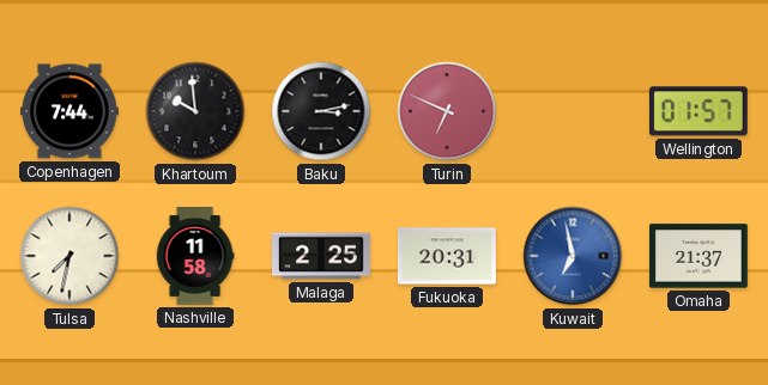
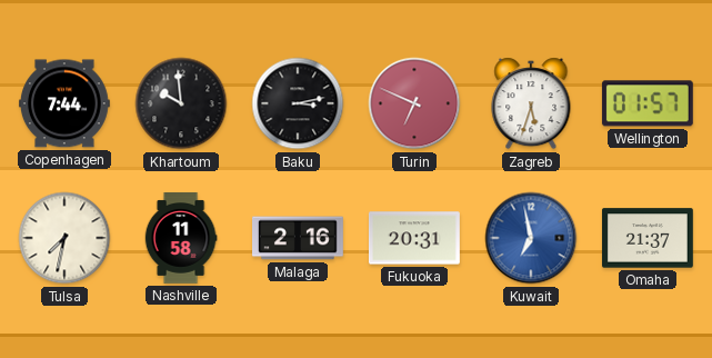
Zagreb: none -> 5:33 (531, 103)
Malaga: 2:25 -> 2:16 (299, 238)
